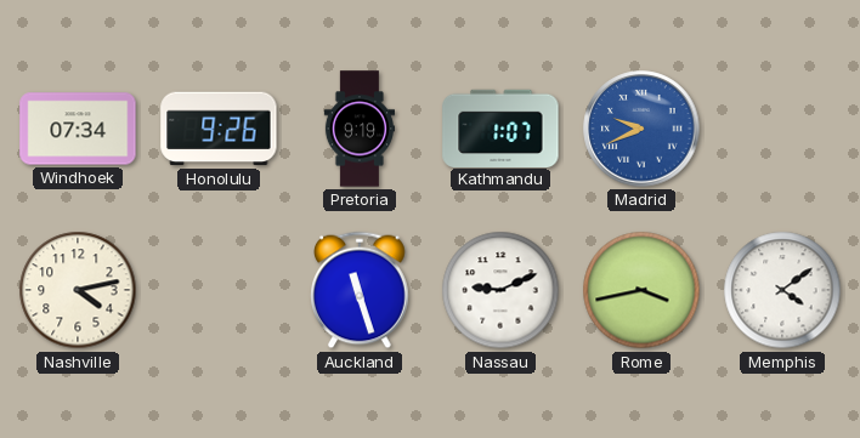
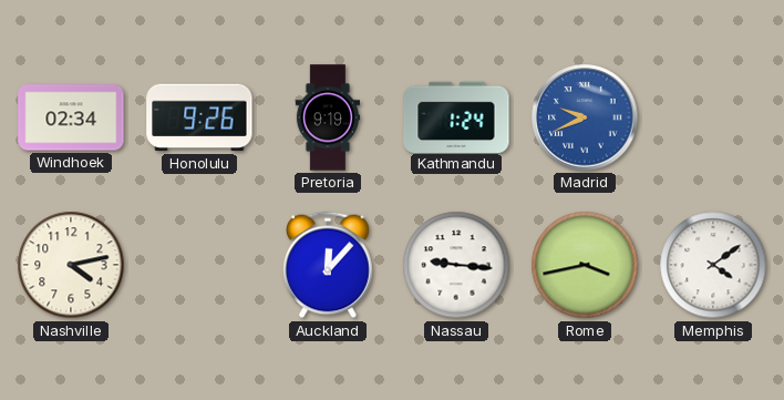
Windhoek: 07:34 -> 02:34 (71, 117)
Kathmandu: 1:07 -> 1:24 (456, 116)
Auckland: 11:27 -> 12:07 (328, 265)
Nassau: 9:11 -> 9:16 (456, 265)
